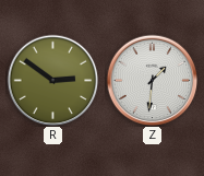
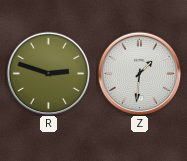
R: 2:51 -> 2:48 (48, 73)
